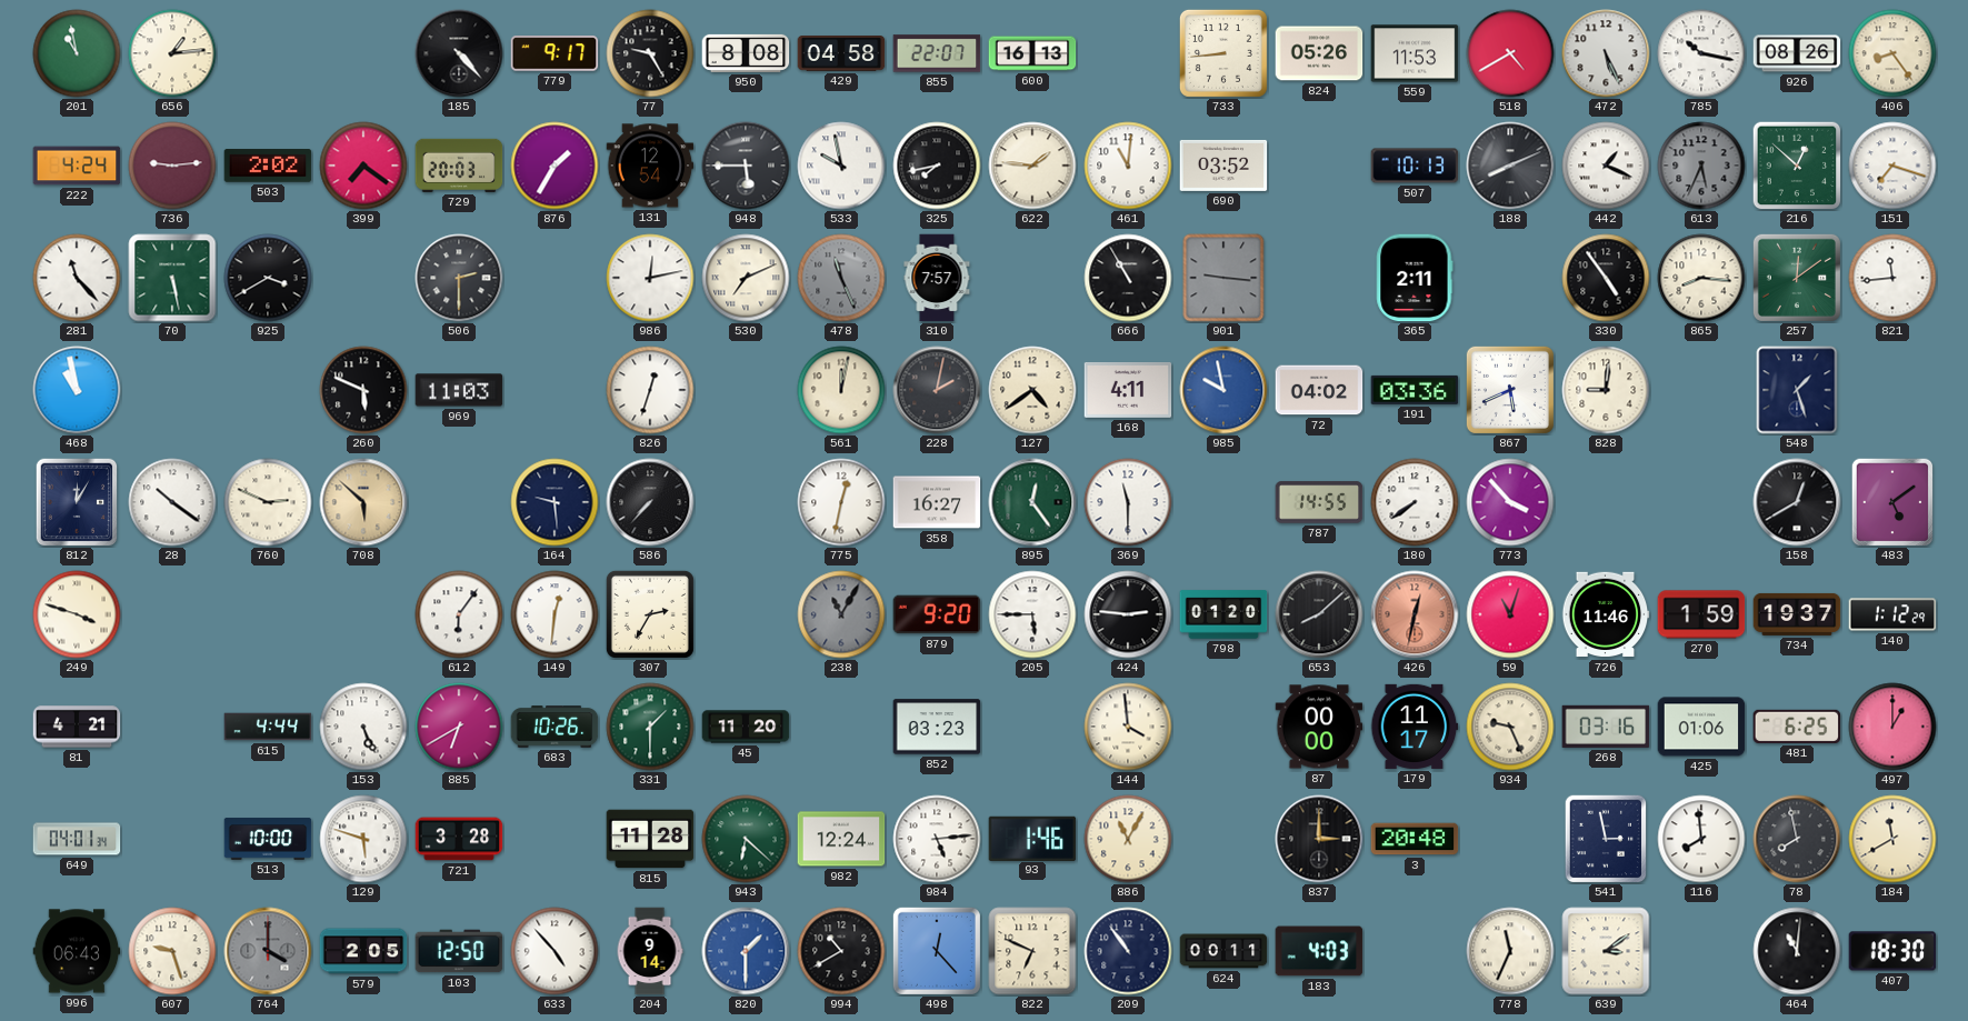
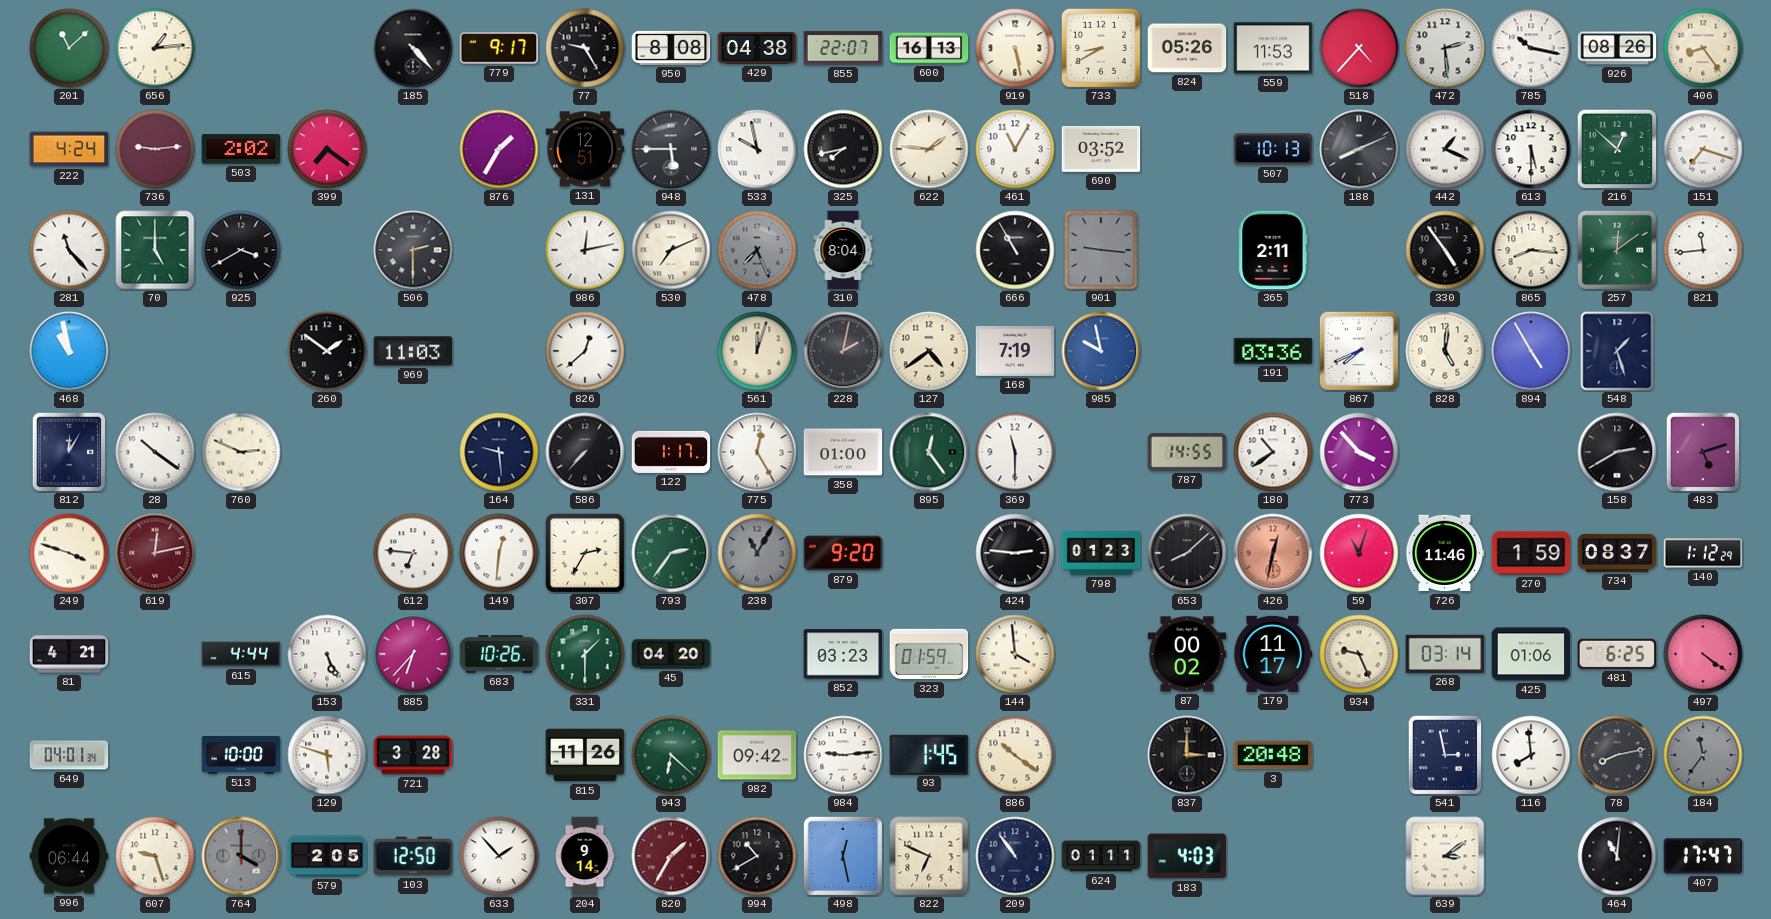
201: 10:58 -> 11:08 (69, 48)
429: 04:58 -> 04:38 (757, 49)
919: none -> 5:28 (1015, 48)
733: 8:44 -> 8:40 (1101, 48)
518: 4:40 -> 4:37 (1359, 48)
472: 5:26 -> 2:29 (1445, 48)
729: 20:03 -> none (459, 166)
131: 12:54 -> 12:51 (585, 149)
461: 11:01 -> 11:05 (1015, 149)
613: 5:34 -> 5:30 (1531, 149)
613 dial: grey -> white (1531, 149)
70: 5:28 -> 5:00 (155, 250)
478: 11:26 -> 7:26 (757, 250)
310: 7:57 -> 8:04 (843, 250)
260: 5:49 -> 1:51 (327, 351)
826: 12:33 -> 12:38 (585, 351)
561: 12:02 -> 12:03 (757, 351)
168: 4:11 -> 7:19 (1015, 351)
72: 04:02 -> none (1319, 390)
867: 5:41 -> 7:41 (1359, 351)
828: 9:01 -> 5:01 (1445, 351)
894: none -> 4:55 (1531, 351)
708: 5:52 -> none (363, 502)
122: none -> 1:17 (671, 452)
775: 12:32 -> 12:25 (757, 452)
358: 16:27 -> 01:00 (843, 452)
180: 7:39 -> 10:39 (1273, 452)
158: 12:40 -> 2:40 (1617, 452)
483: 5:09 -> 5:12 (1703, 452)
619: none -> 12:13 (155, 553)
612: 6:06 -> 6:46 (413, 553)
793: none -> 2:36 (671, 553)
205: 5:45 -> none (1032, 614)
798: 01:20 -> 01:23 (1101, 553)
734: 19:37 -> 08:37 (1617, 553)
885: 6:40 -> 6:37 (413, 654)
45: 11:20 -> 04:20 (671, 654)
323: none -> 01:59 (929, 654)
87: 00:00 -> 00:02 (1187, 654)
268: 03:16 -> 03:14 (1445, 654)
497: 1:00 -> 4:21 (1703, 654)
815: 11:28 -> 11:26 (585, 755)
982: 12:24 -> 09:42 (757, 755)
984: 5:14 -> 9:14 (843, 755)
93: 1:46 -> 1:45 (929, 754)
886: 11:05 -> 10:21 (1015, 755)
78: 7:58 -> 8:13 (1617, 755)
184: 11:40 -> 11:36 (1703, 755)
184 dial: cream -> grey (1703, 755)
996: 06:43 -> 06:44 (69, 856)
633: 4:53 -> 1:53 (499, 856)
820: 1:30 -> 1:35 (671, 856)
820 dial: blue -> burgundy (671, 856)
498: 12:23 -> 12:28 (843, 856)
624: 00:11 -> 01:11 (1101, 856)
778: 11:34 -> none (1510, 951)
407: 18:30 -> 17:47 (1703, 856)
